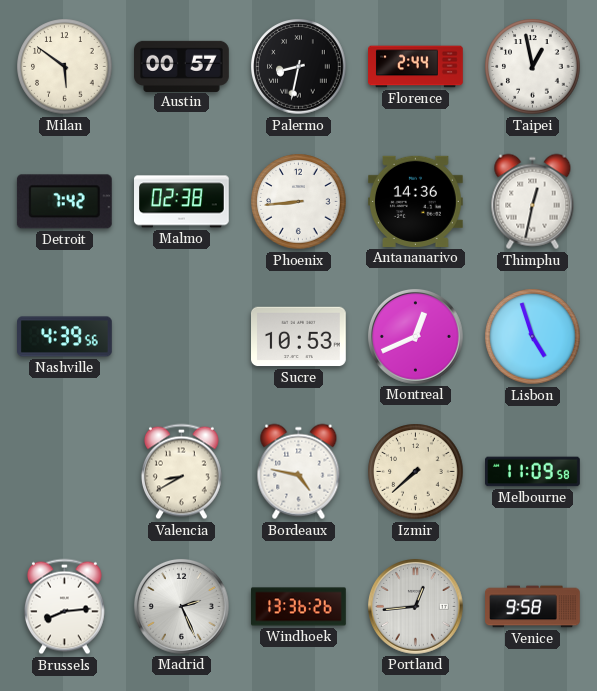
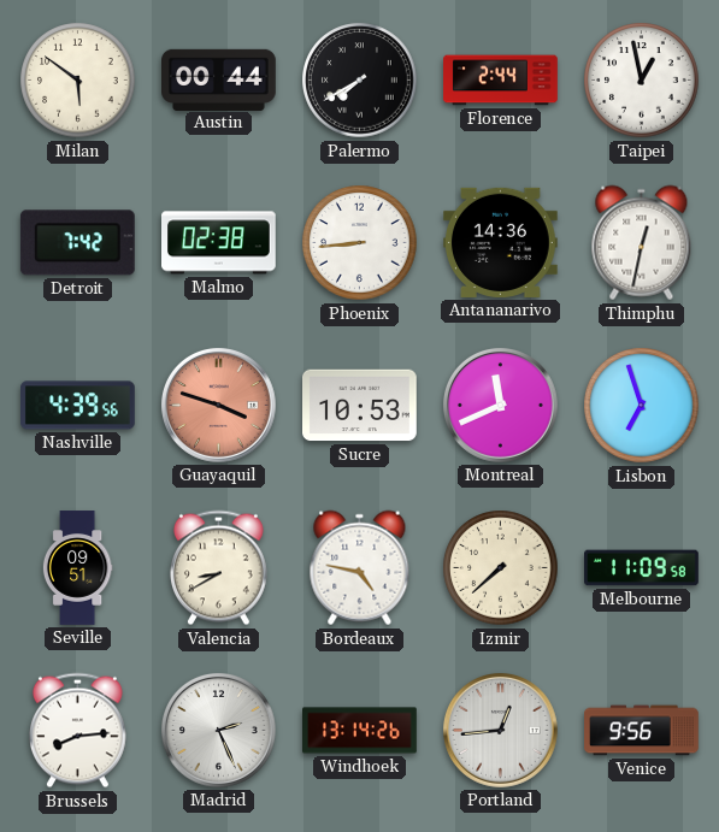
Austin: 00:57 -> 00:44 (219, 79)
Palermo: 8:32 -> 7:40 (360, 81)
Guayaquil: none -> 3:48 (218, 405)
Montreal: 12:41 -> 11:41 (500, 405)
Lisbon: 4:57 -> 6:57 (642, 406)
Seville: none -> 09:51 (77, 568)
Windhoek: 13:36 -> 13:14 (360, 731)
Venice: 9:58 -> 9:56 (642, 731)
